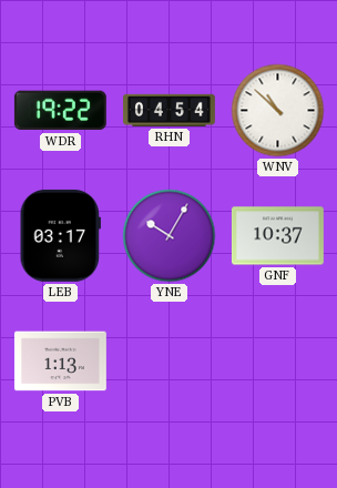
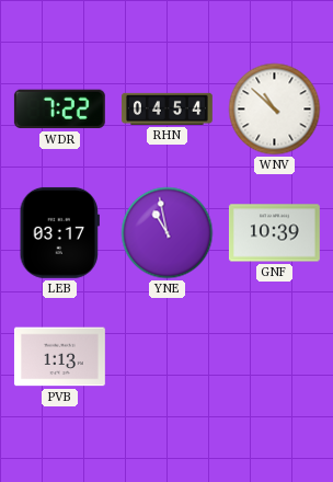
WDR: 19:22 -> 7:22 (59, 110)
YNE: 10:05 -> 10:58 (168, 233)
GNF: 10:37 -> 10:39 (274, 233)
